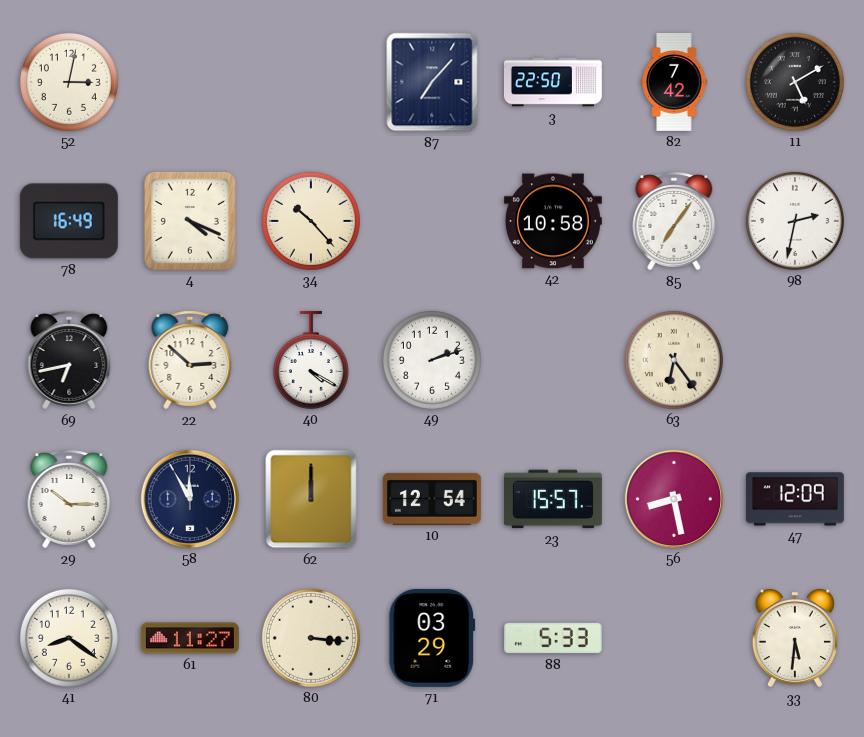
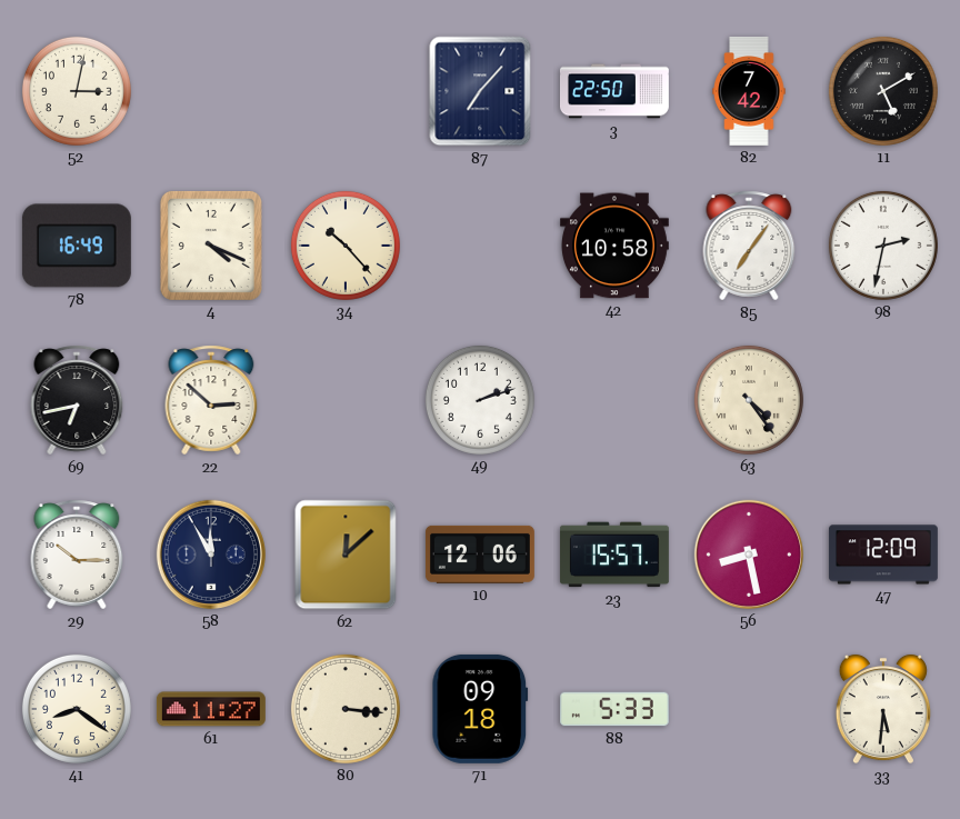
40: 4:20 -> none (311, 360)
63: 6:24 -> 4:24 (749, 400)
62: 12:00 -> 12:08 (346, 555)
10: 12:54 -> 12:06 (480, 555)
71: 03:29 -> 09:18 (480, 709)
